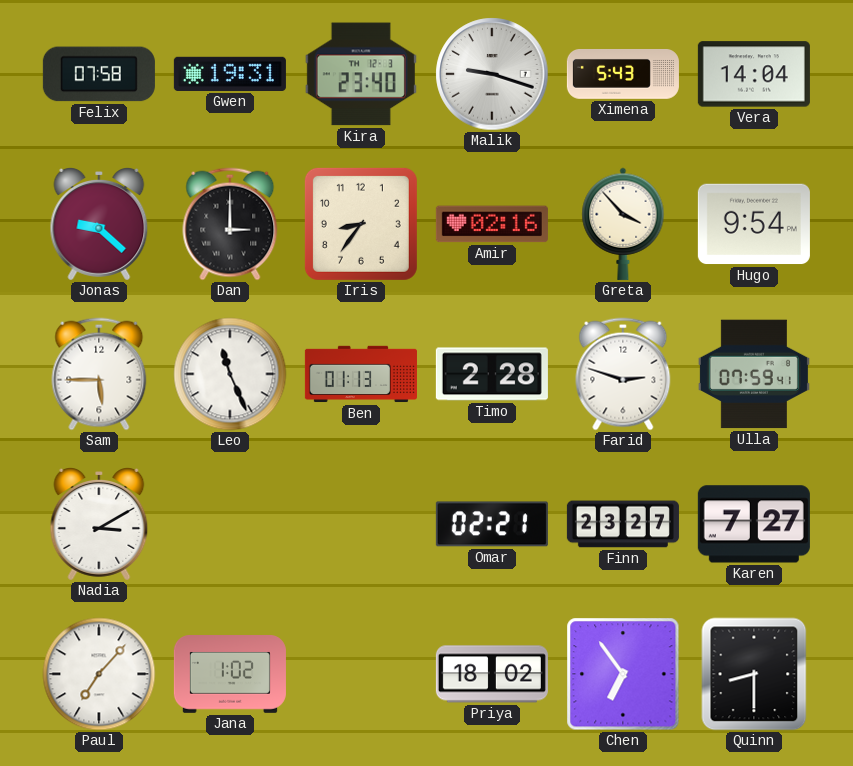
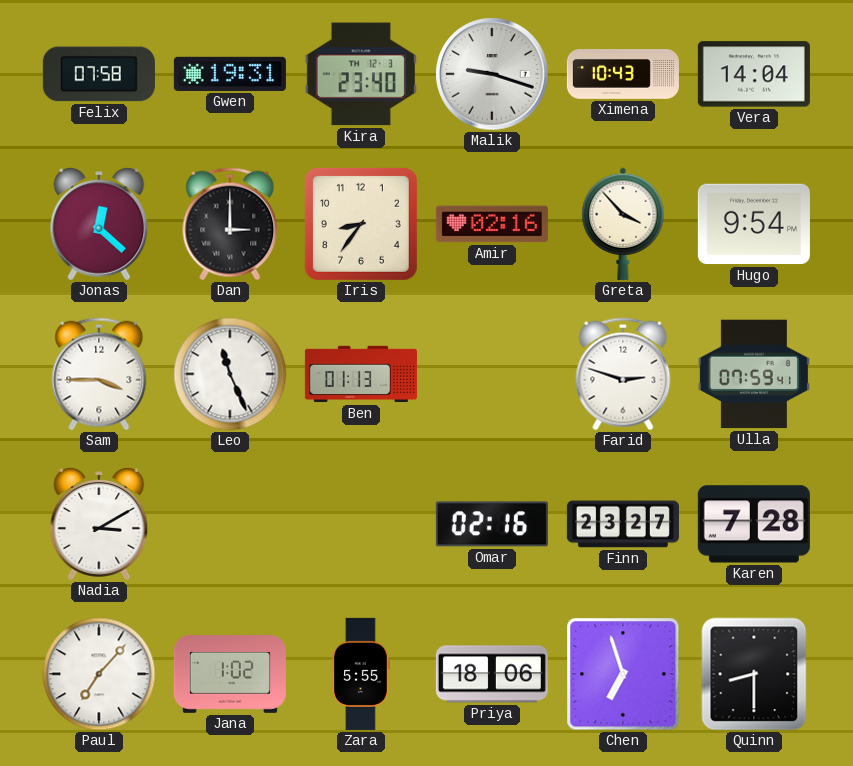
Ximena: 5:43 -> 10:43 (623, 75)
Jonas: 9:22 -> 12:22 (99, 225)
Sam: 5:45 -> 3:45 (99, 374)
Timo: 2:28 -> none (492, 374)
Omar: 02:21 -> 02:16 (492, 524)
Karen: 7:27 -> 7:28 (754, 524)
Zara: none -> 5:55 (361, 674)
Priya: 18:02 -> 18:06 (492, 674)
Chen: 6:54 -> 6:57 (623, 674)
